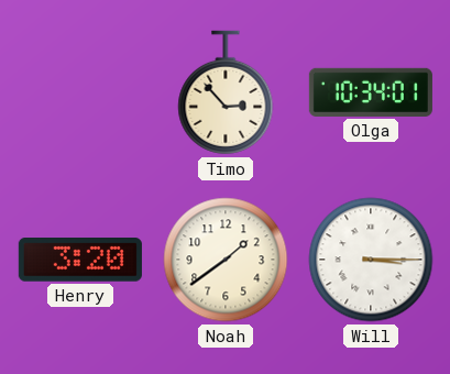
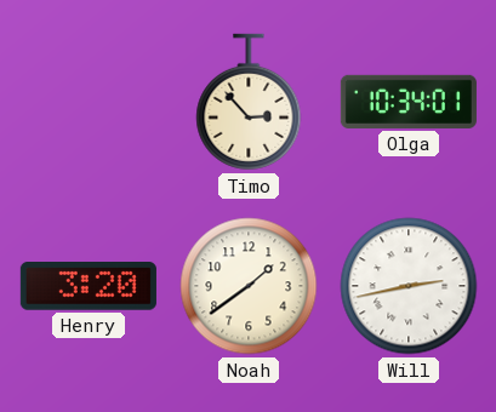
Will: 3:15 -> 2:43 (409, 286)
